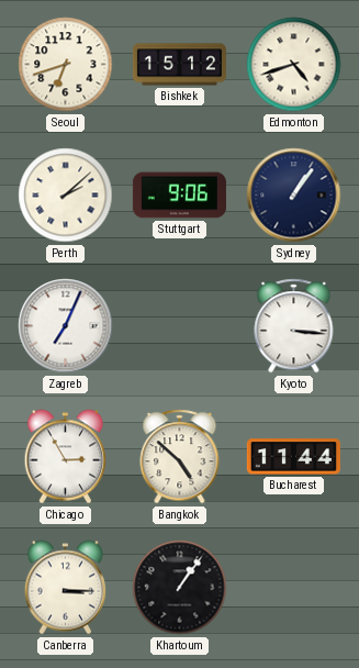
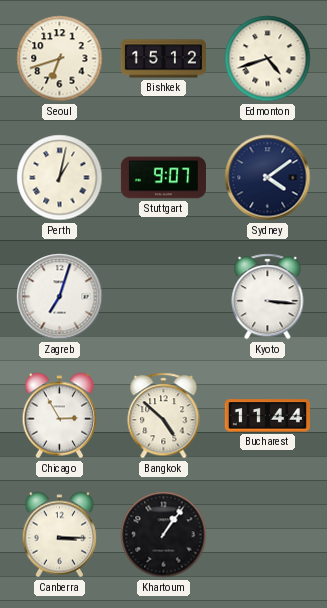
Perth: 2:08 -> 1:02 (60, 178)
Stuttgart: 9:06 -> 9:07 (163, 178)
Sydney: 1:06 -> 4:09 (268, 178)
Zagreb: 7:04 -> 7:03 (60, 297)
